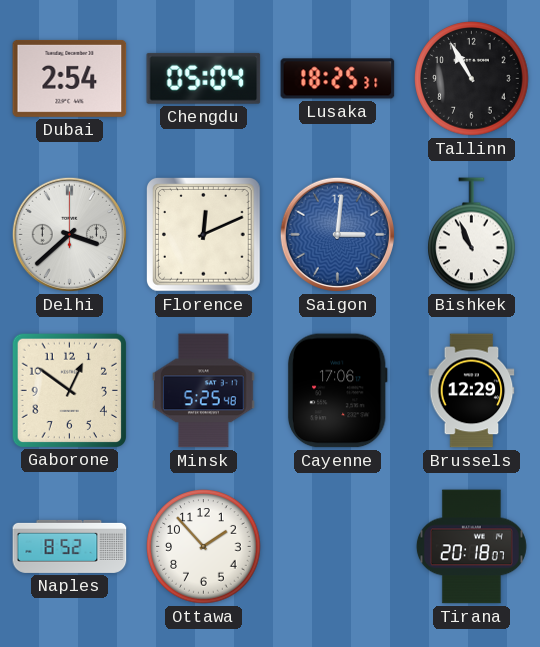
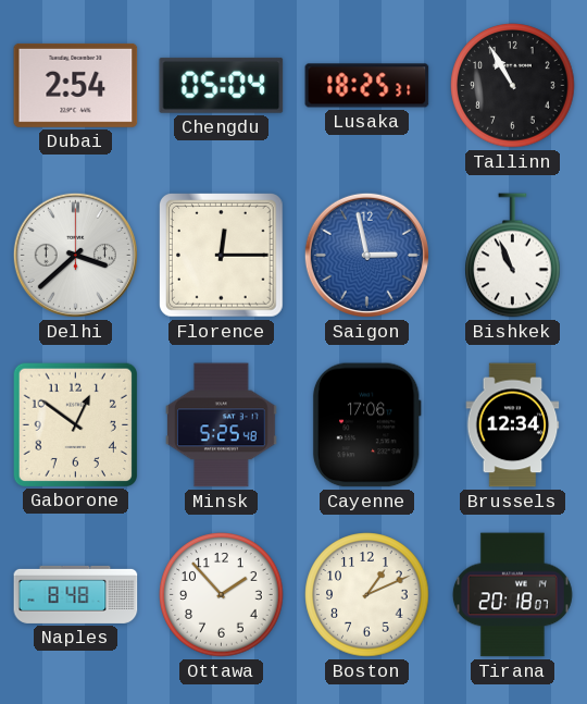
Florence: 12:11 -> 12:15 (222, 256)
Saigon: 3:01 -> 2:58 (366, 255)
Brussels: 12:29 -> 12:34 (513, 425)
Naples: 8:52 -> 8:48 (76, 594)
Boston: none -> 1:11 (367, 595)
